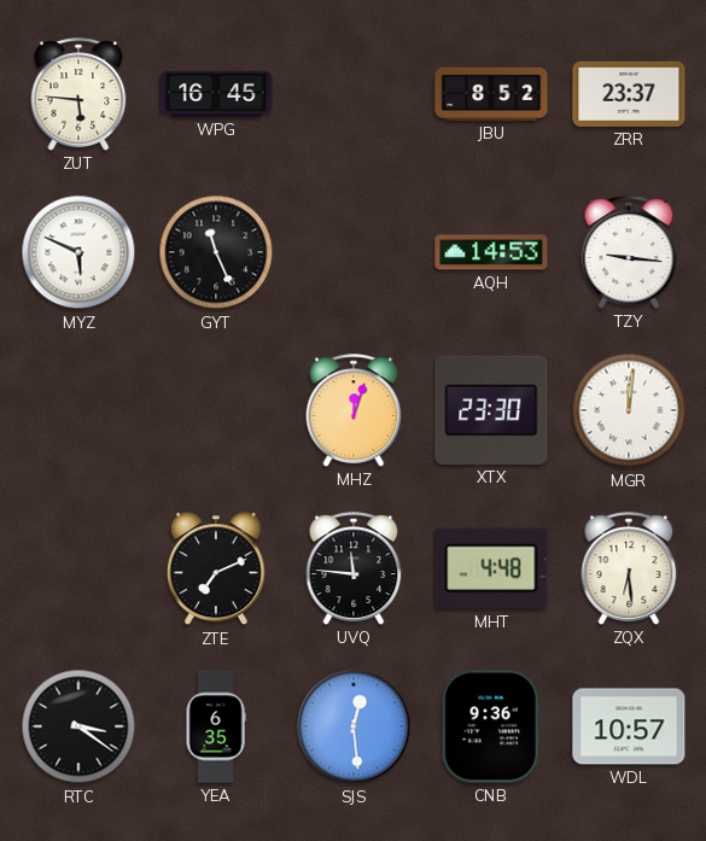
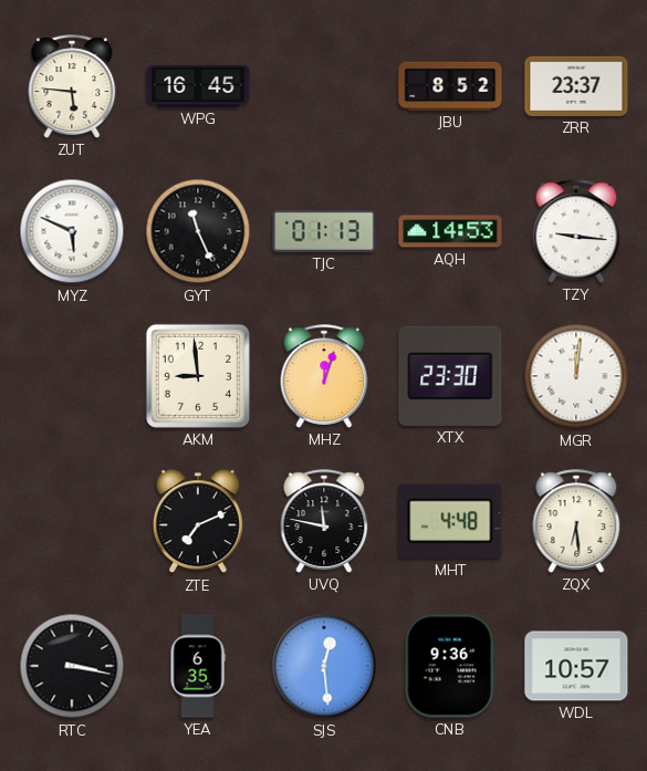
TJC: none -> 01:13 (324, 231)
AKM: none -> 8:59 (198, 376)
UVQ: 11:46 -> 11:47 (324, 521)
RTC: 3:21 -> 3:17 (72, 666)
